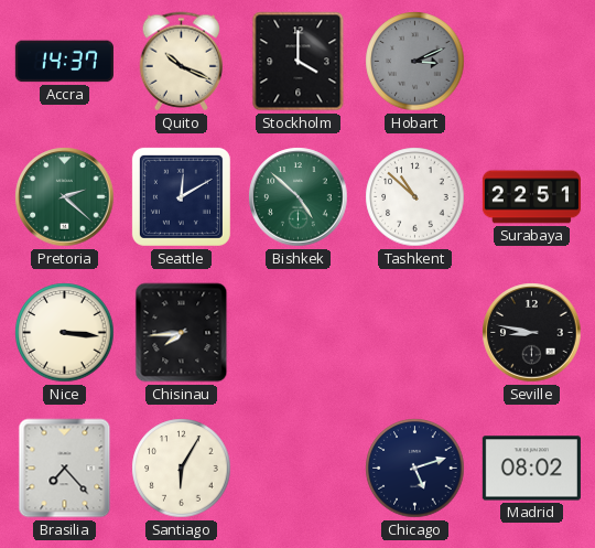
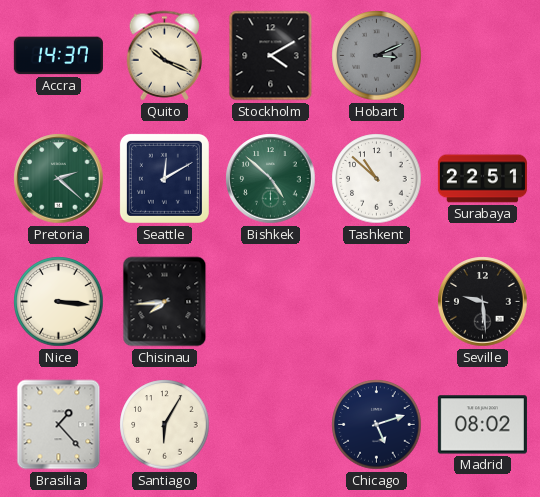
Stockholm: 4:00 -> 4:10 (271, 56)
Seville: 8:47 -> 9:29 (483, 302)
Brasilia: 7:23 -> 1:23 (59, 425)
